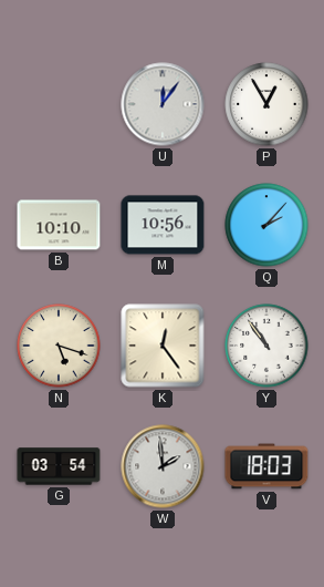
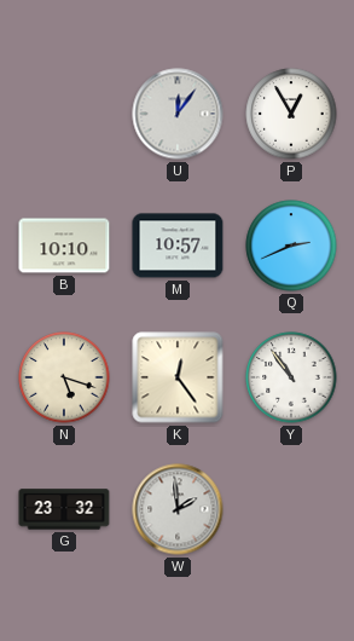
M: 10:56 -> 10:57 (178, 246)
Q: 2:07 -> 2:41 (291, 246)
G: 03:54 -> 23:32 (64, 509)
V: 18:03 -> none (266, 466)
